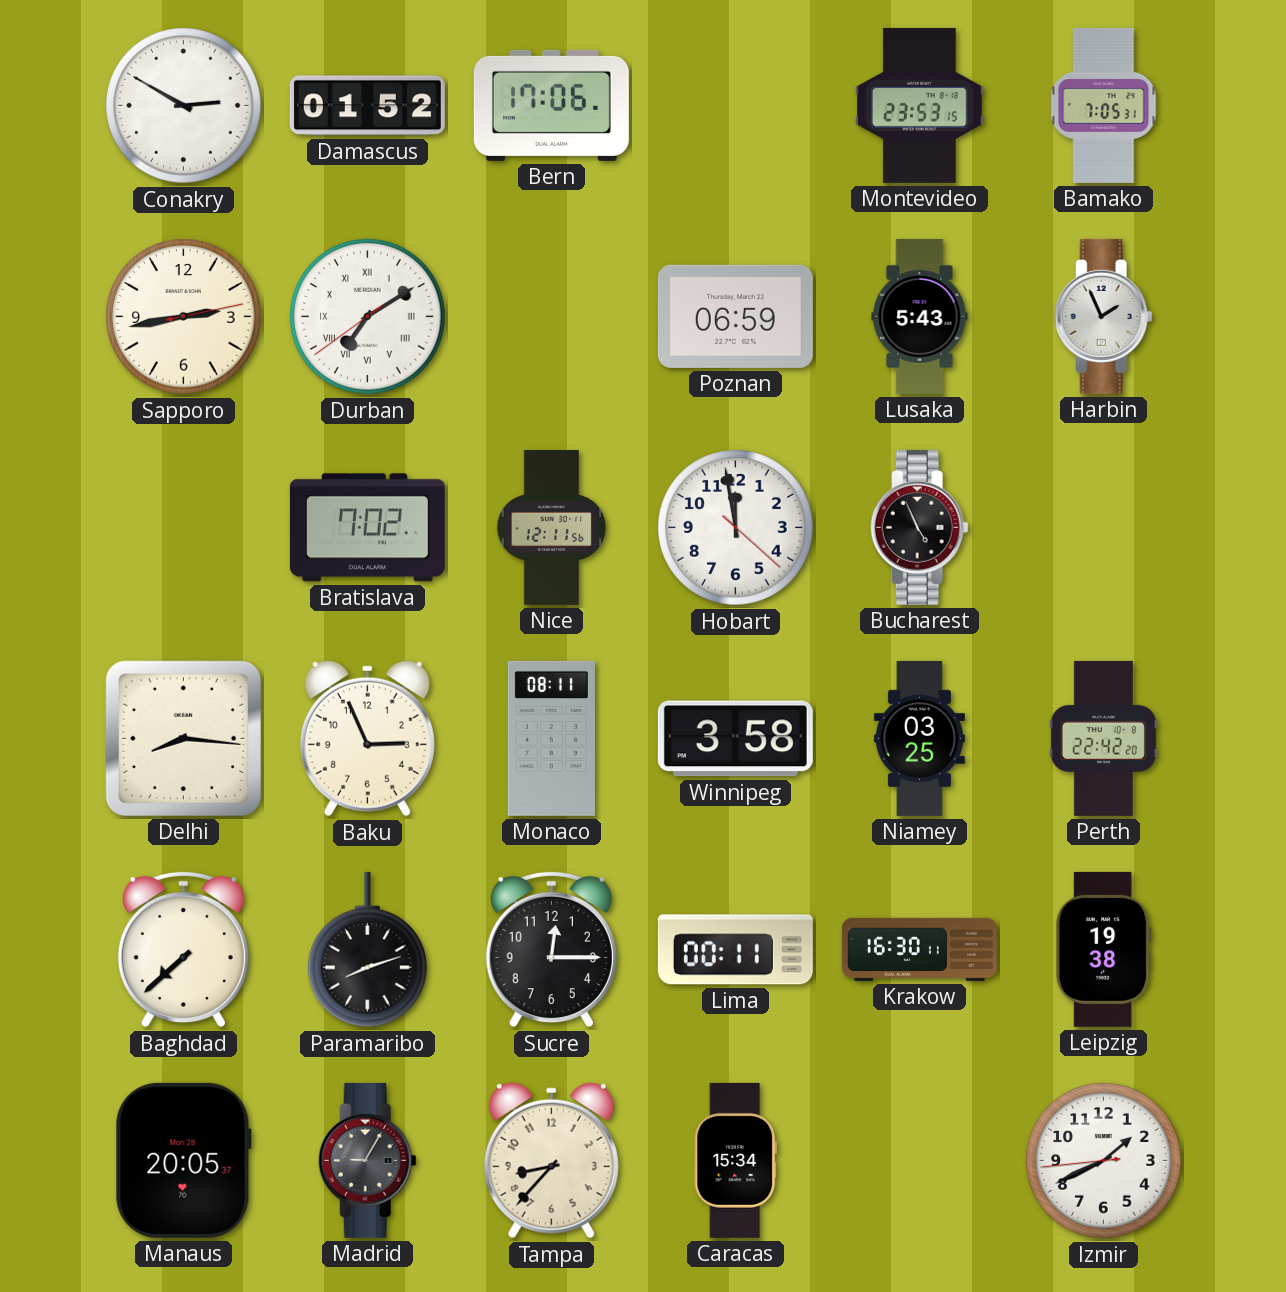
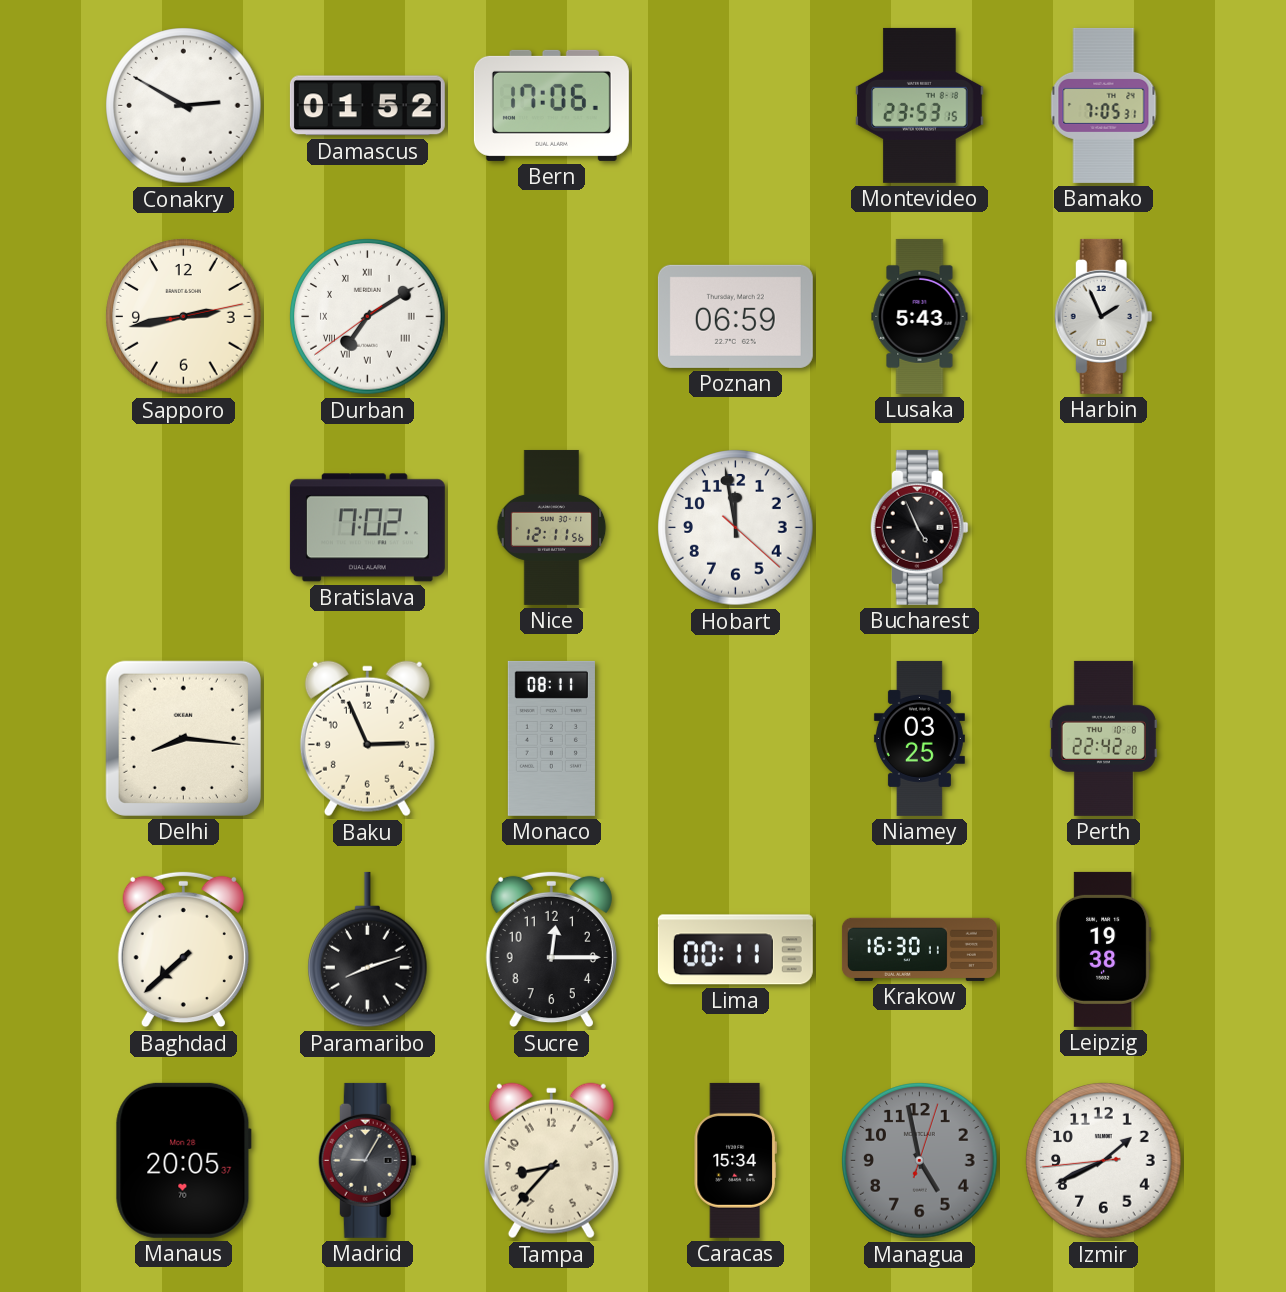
Winnipeg: 3:58 -> none (735, 739)
Managua: none -> 4:58 (920, 1161)
